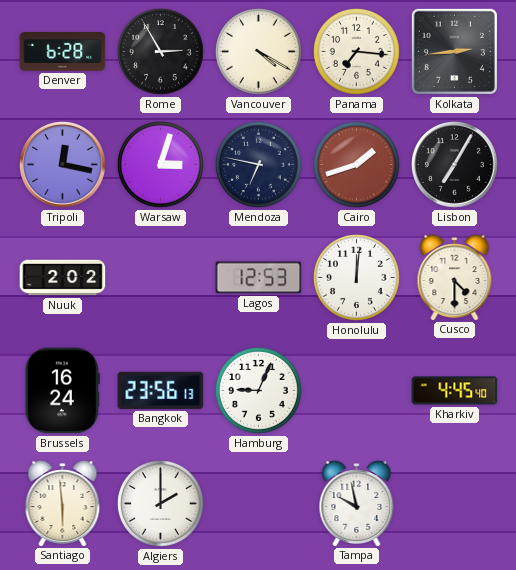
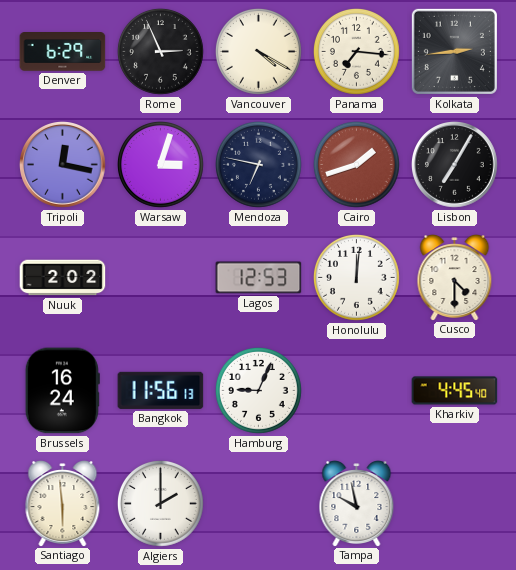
Denver: 6:28 -> 6:29 (63, 52)
Rome: 2:55 -> 2:56 (161, 52)
Bangkok: 23:56 -> 11:56 (161, 390)
